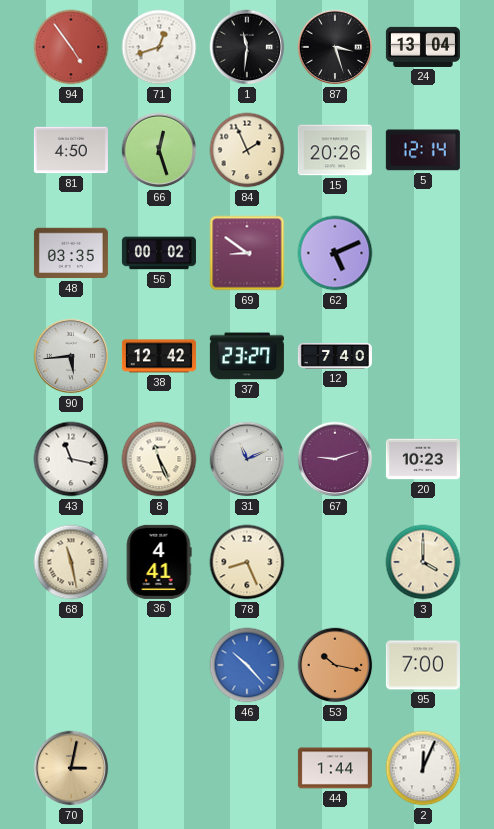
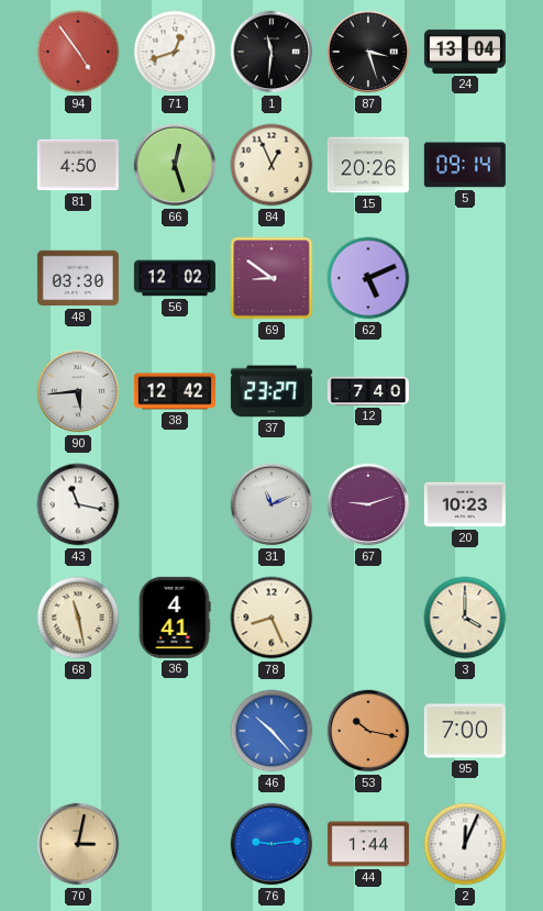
84: 1:56 -> 12:56 (271, 165)
5: 12:14 -> 09:14 (465, 165)
48: 03:35 -> 03:30 (78, 278)
56: 00:02 -> 12:02 (175, 278)
8: 11:26 -> none (159, 459)
76: none -> 9:14 (271, 844)
